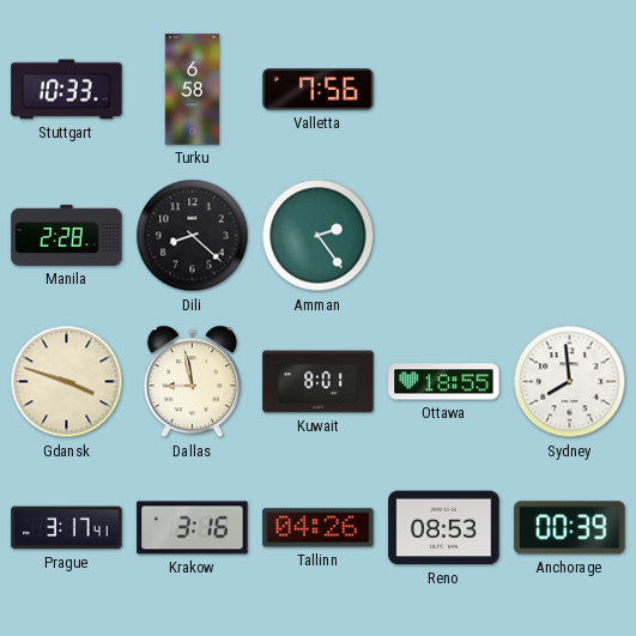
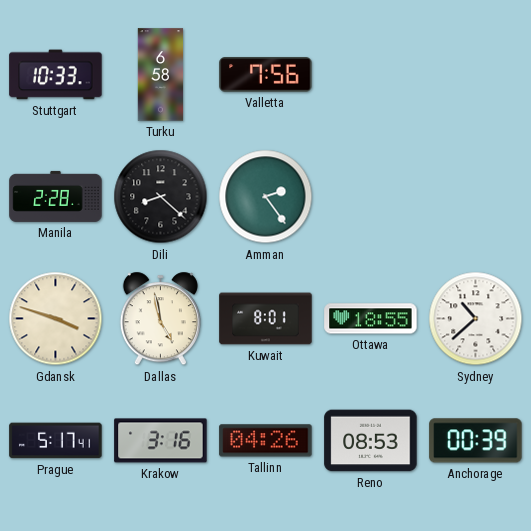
Dallas: 8:58 -> 4:58 (160, 319)
Sydney: 7:59 -> 10:38 (476, 319)
Prague: 3:17 -> 5:17 (56, 441)
